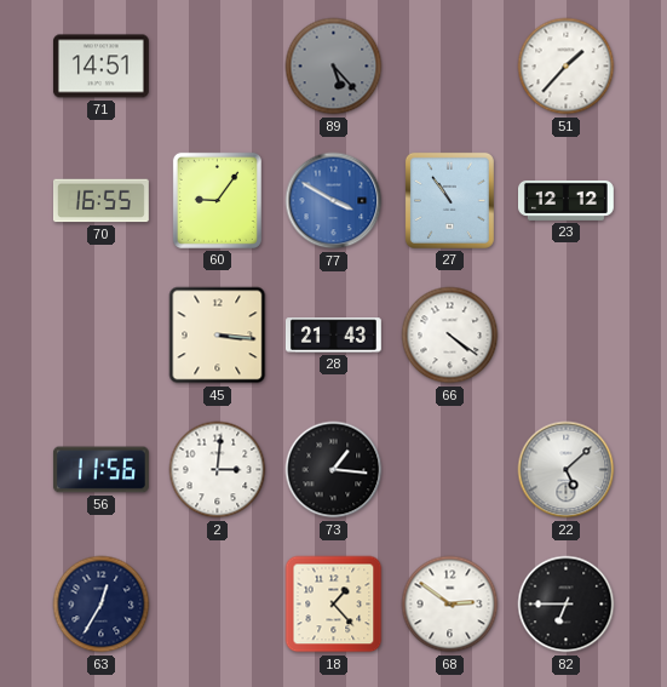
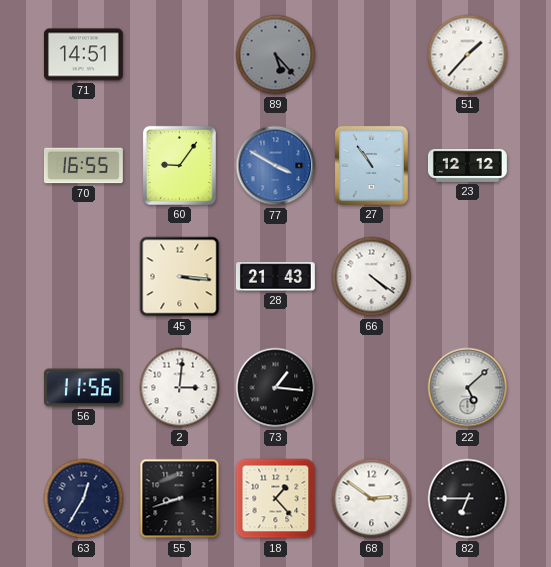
55: none -> 8:42 (180, 499)
